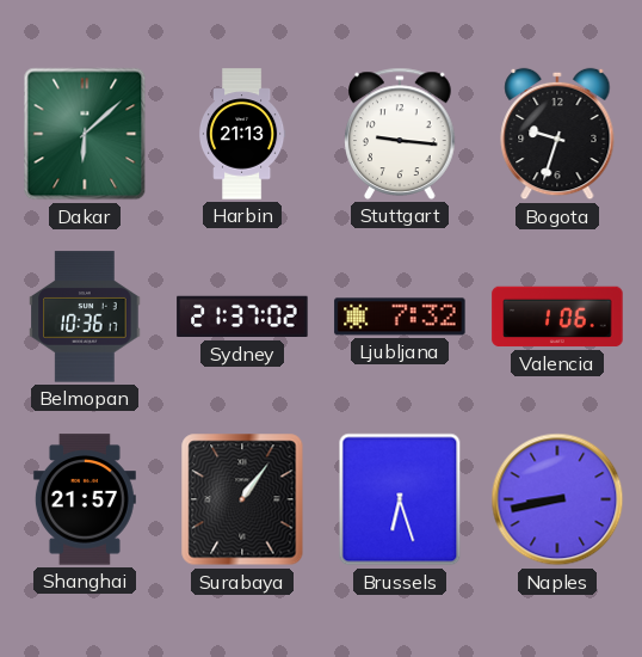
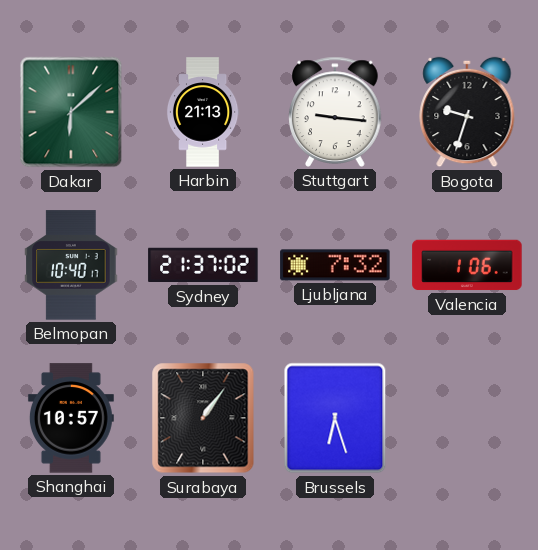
Belmopan: 10:36 -> 10:40 (71, 265)
Shanghai: 21:57 -> 10:57 (71, 418)
Naples: 8:43 -> none (557, 499)
